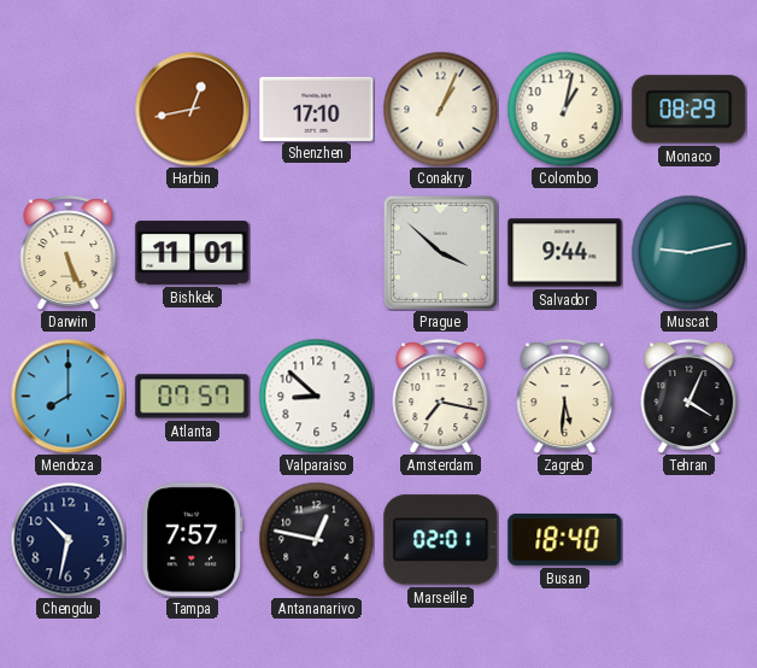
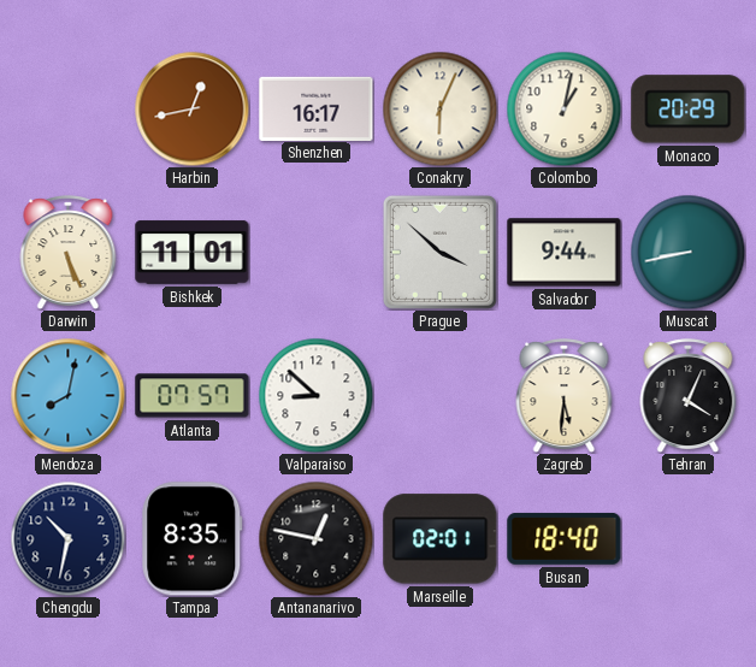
Shenzhen: 17:10 -> 16:17 (317, 108)
Conakry: 1:04 -> 6:04 (439, 108)
Monaco: 08:29 -> 20:29 (689, 110)
Muscat: 9:13 -> 8:43 (687, 252)
Mendoza: 8:00 -> 8:02 (67, 395)
Amsterdam: 7:17 -> none (441, 397)
Tampa: 7:57 -> 8:35 (193, 539)
